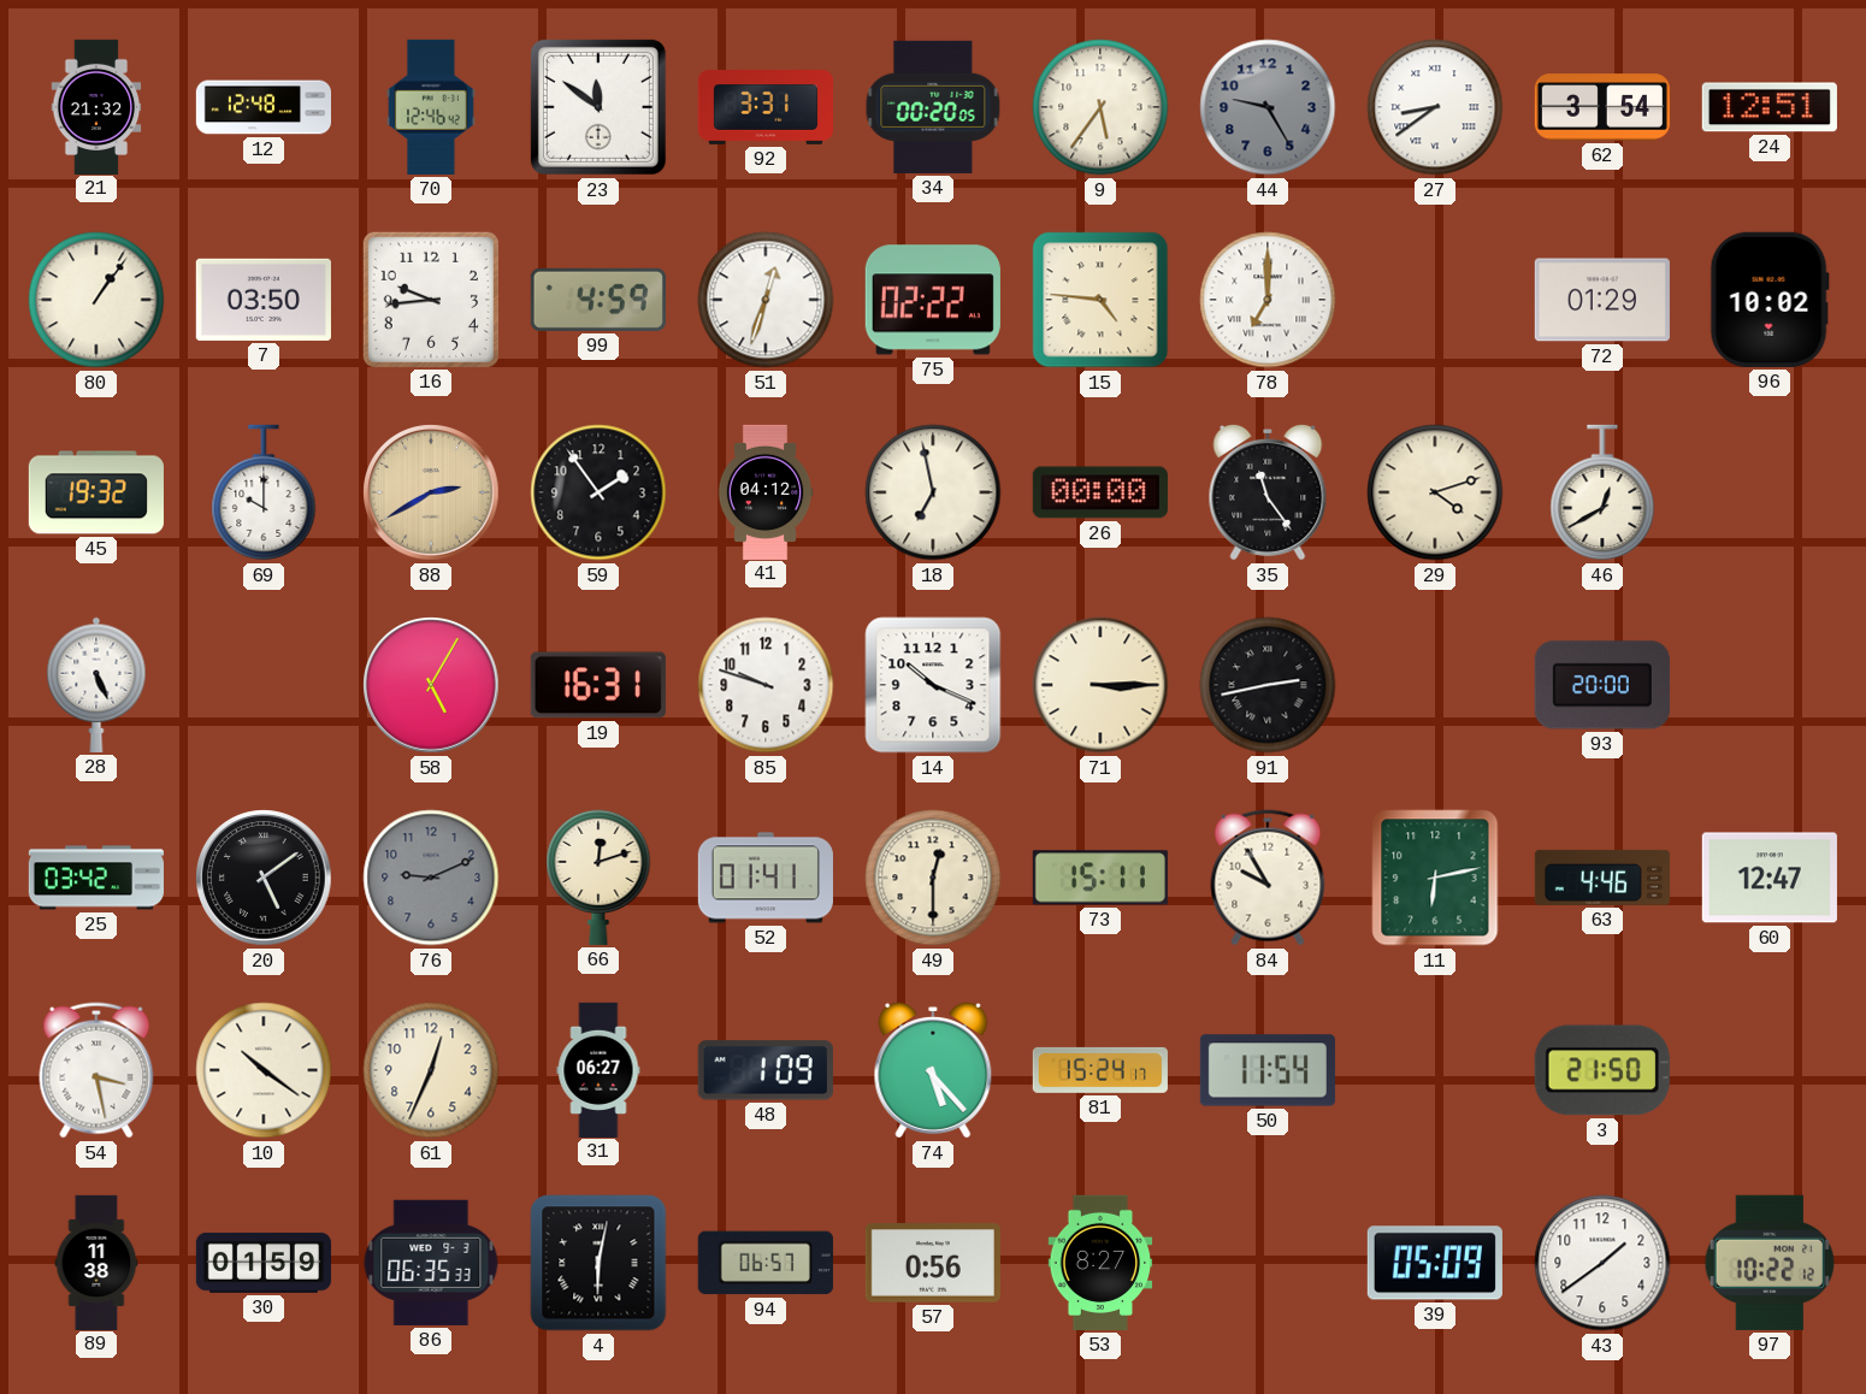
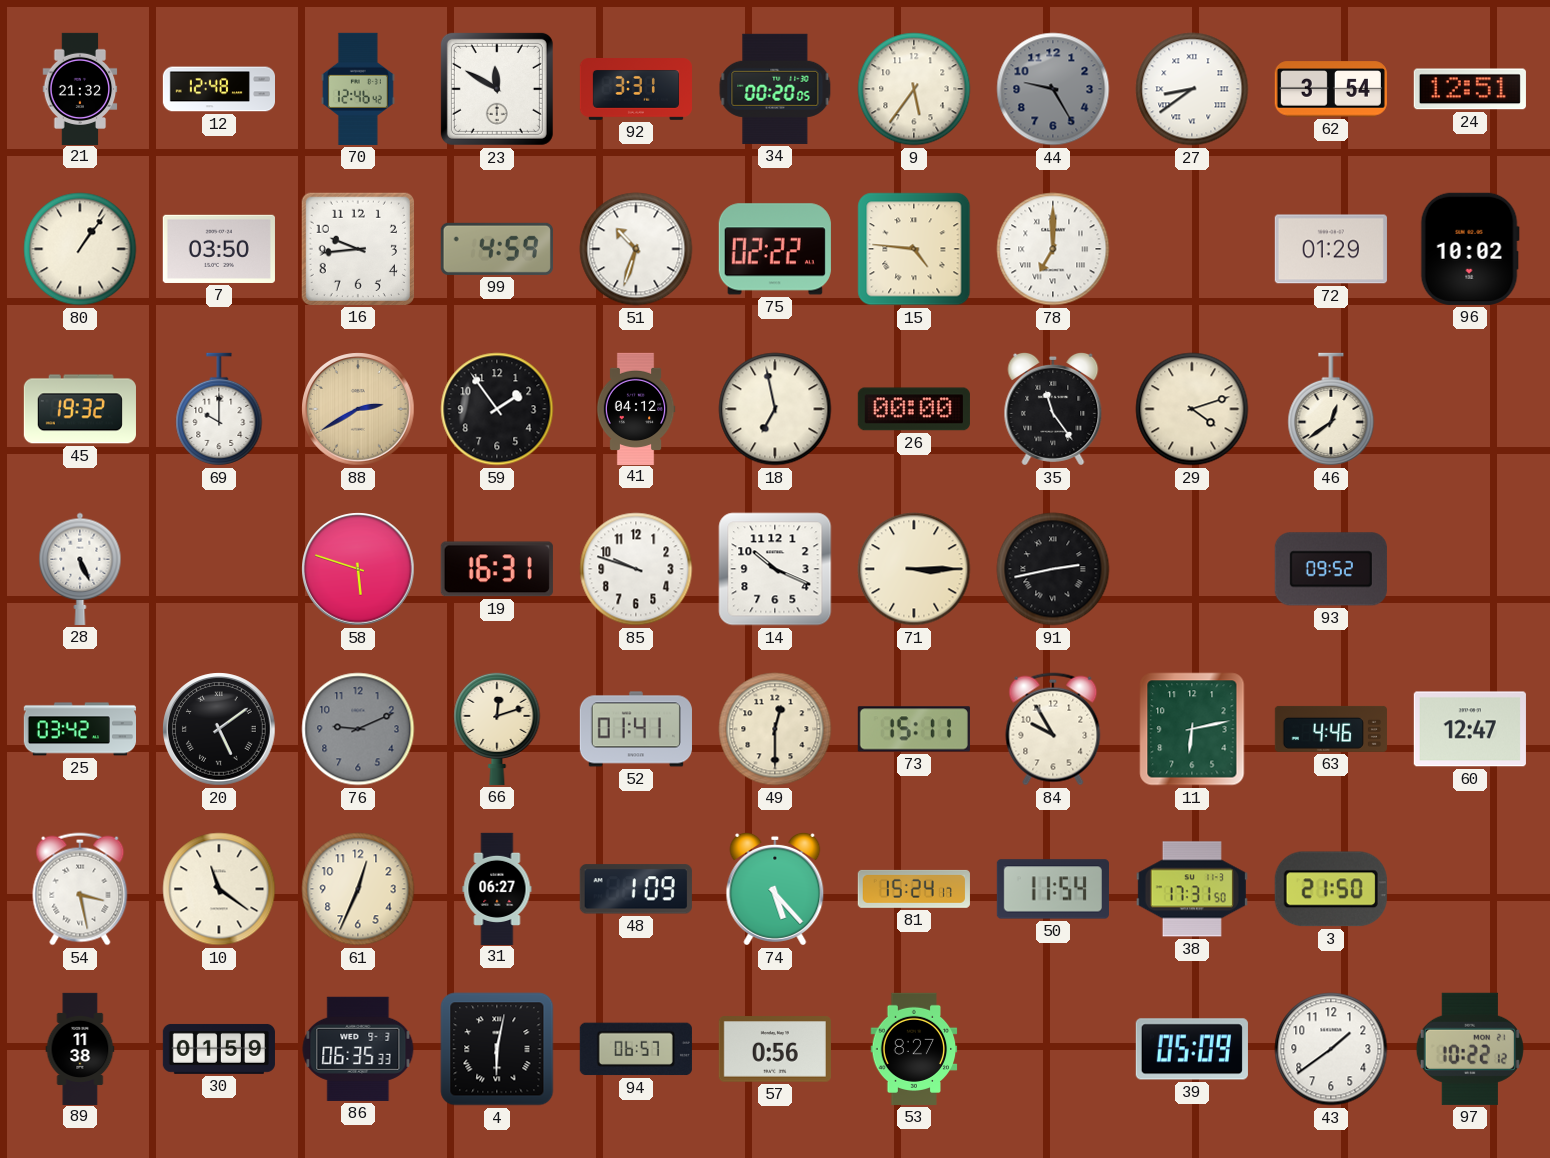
23: 11:51 -> 11:50 (497, 89)
51: 12:33 -> 10:33 (636, 249)
46: 12:40 -> 12:39 (1331, 409)
58: 5:05 -> 5:48 (358, 569)
93: 20:00 -> 09:52 (1331, 569)
10: 10:21 -> 11:21 (219, 889)
38: none -> 17:31 (1192, 889)
